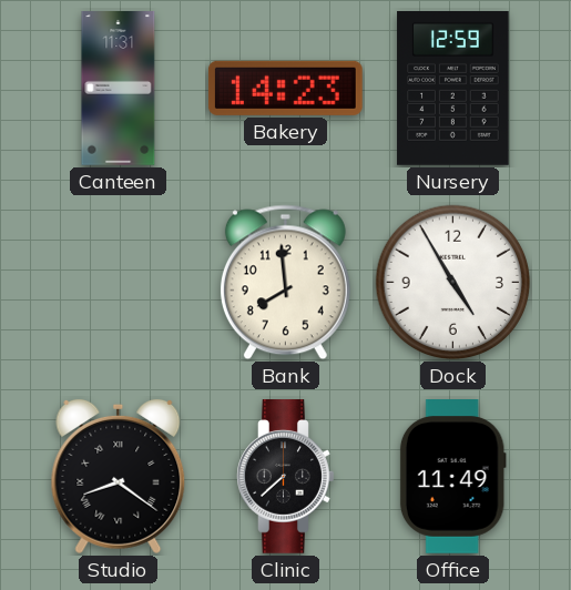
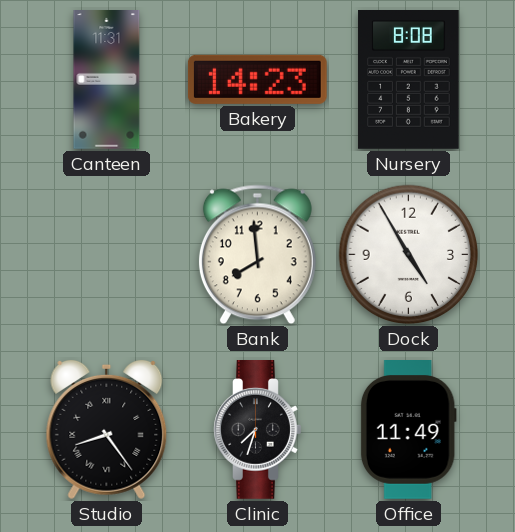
Nursery: 12:59 -> 8:08 (409, 80)
Studio: 8:21 -> 8:24 (107, 430)
Clinic: 7:38 -> 7:33 (258, 430)
